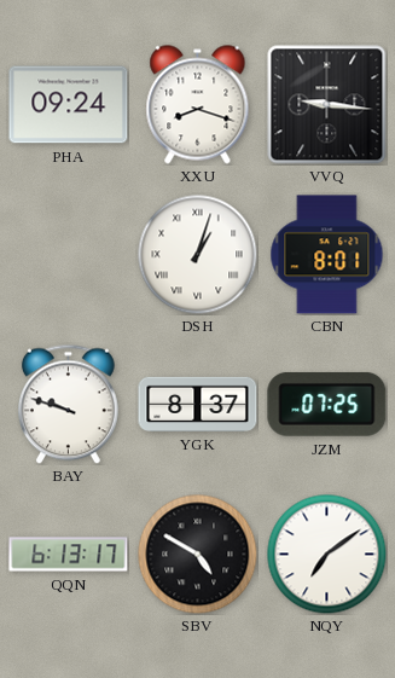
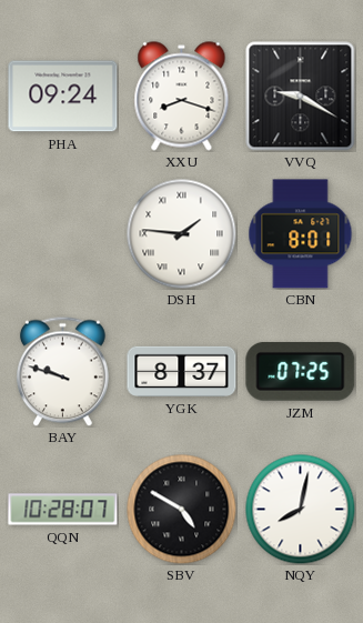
VVQ: 9:16 -> 9:20 (301, 97)
DSH: 1:03 -> 1:46 (182, 234)
QQN: 6:13 -> 10:28 (63, 510)
NQY: 7:09 -> 8:02 (301, 510)
